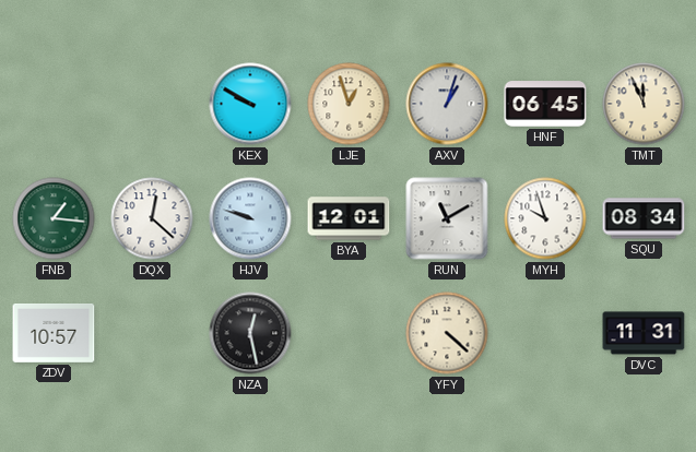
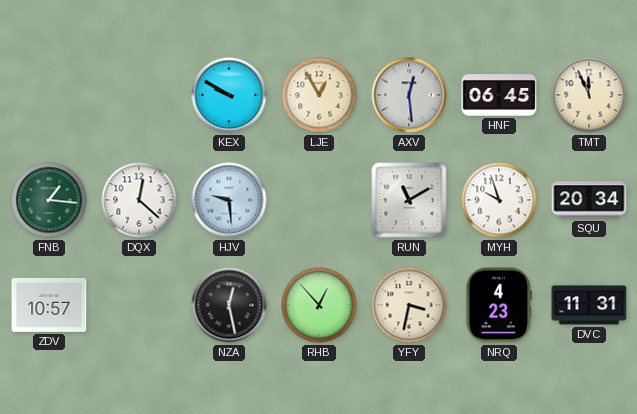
LJE: 12:57 -> 12:55 (319, 95)
AXV: 1:03 -> 12:29 (409, 95)
HJV: 9:48 -> 9:29 (229, 200)
BYA: 12:01 -> none (349, 218)
SQU: 08:34 -> 20:34 (589, 200)
RHB: none -> 12:53 (319, 305)
YFY: 4:22 -> 3:32 (409, 305)
NRQ: none -> 4:23 (498, 305)
